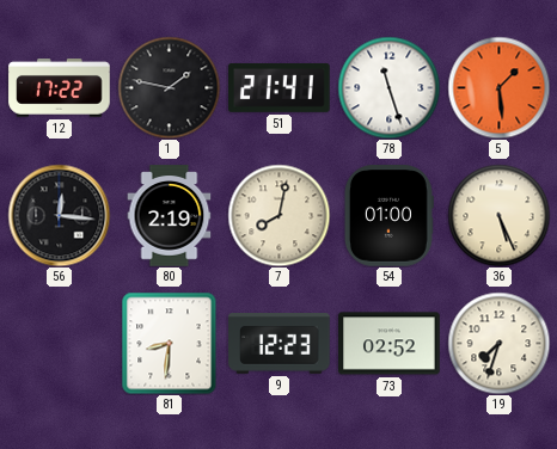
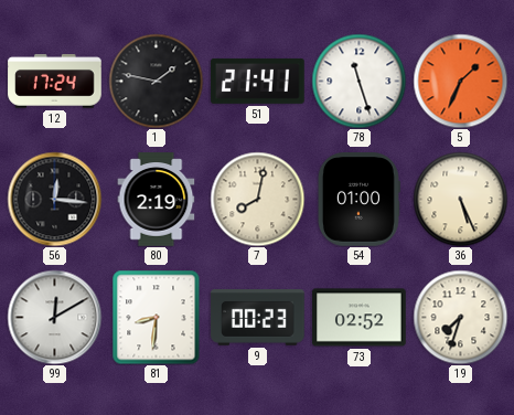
12: 17:22 -> 17:24 (55, 82)
5: 1:29 -> 1:34 (460, 81)
99: none -> 12:10 (54, 317)
9: 12:23 -> 00:23 (258, 318)
